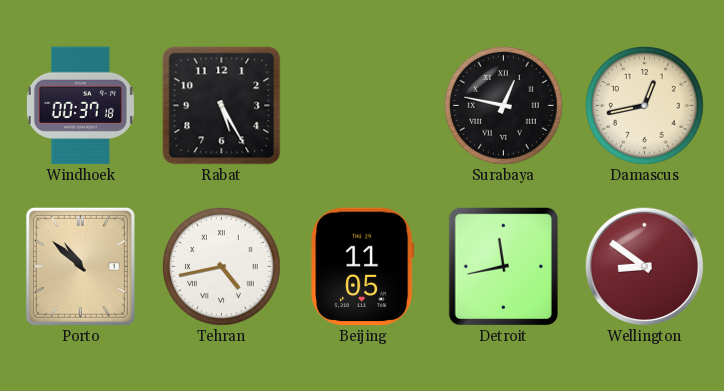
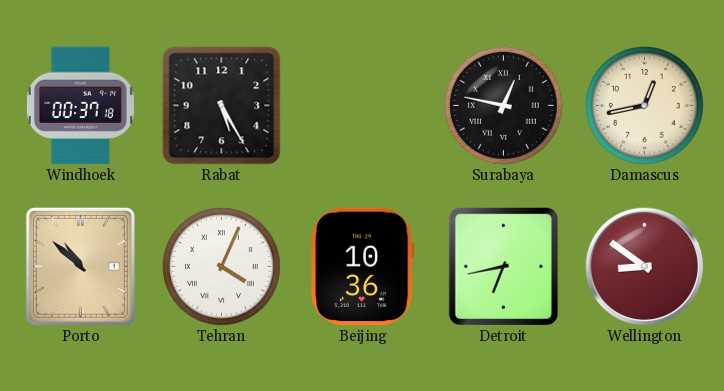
Tehran: 4:43 -> 4:04 (222, 267)
Beijing: 11:05 -> 10:36 (363, 267)
Detroit: 11:43 -> 6:43 (503, 266)
